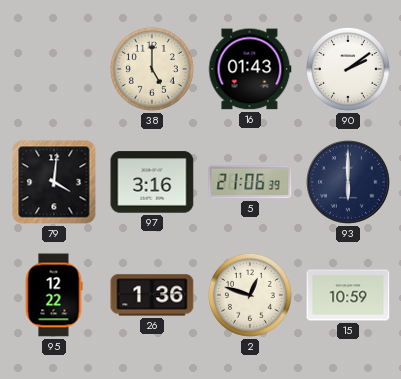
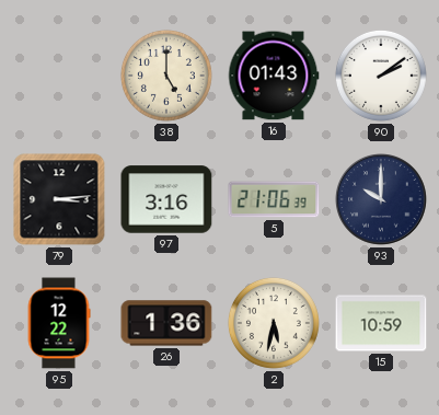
79: 4:01 -> 3:14 (59, 199)
93: 6:00 -> 10:00 (381, 199)
2: 12:48 -> 5:32 (274, 323)
